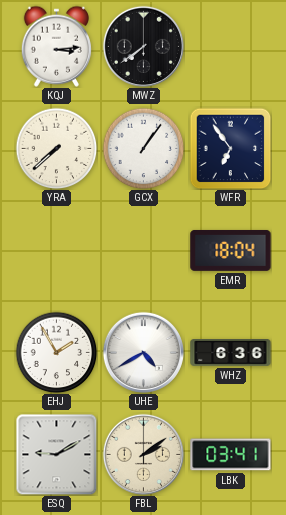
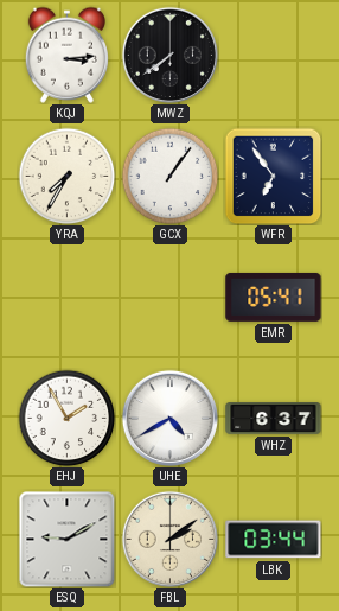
YRA: 7:38 -> 7:35 (66, 176)
EMR: 18:04 -> 05:41 (274, 297)
WHZ: 6:36 -> 6:37 (274, 419)
LBK: 03:41 -> 03:44 (274, 540)
